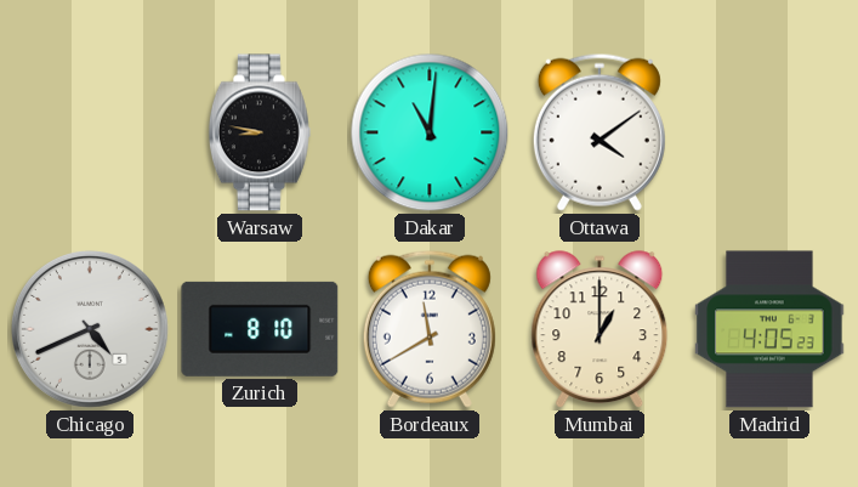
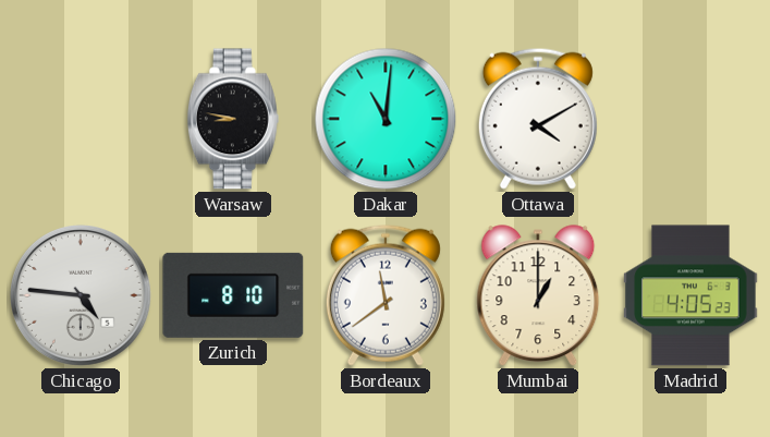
Ottawa: 4:09 -> 4:10 (538, 119)
Chicago: 4:41 -> 4:46 (82, 296)
Bordeaux: 11:40 -> 11:39 (386, 295)
